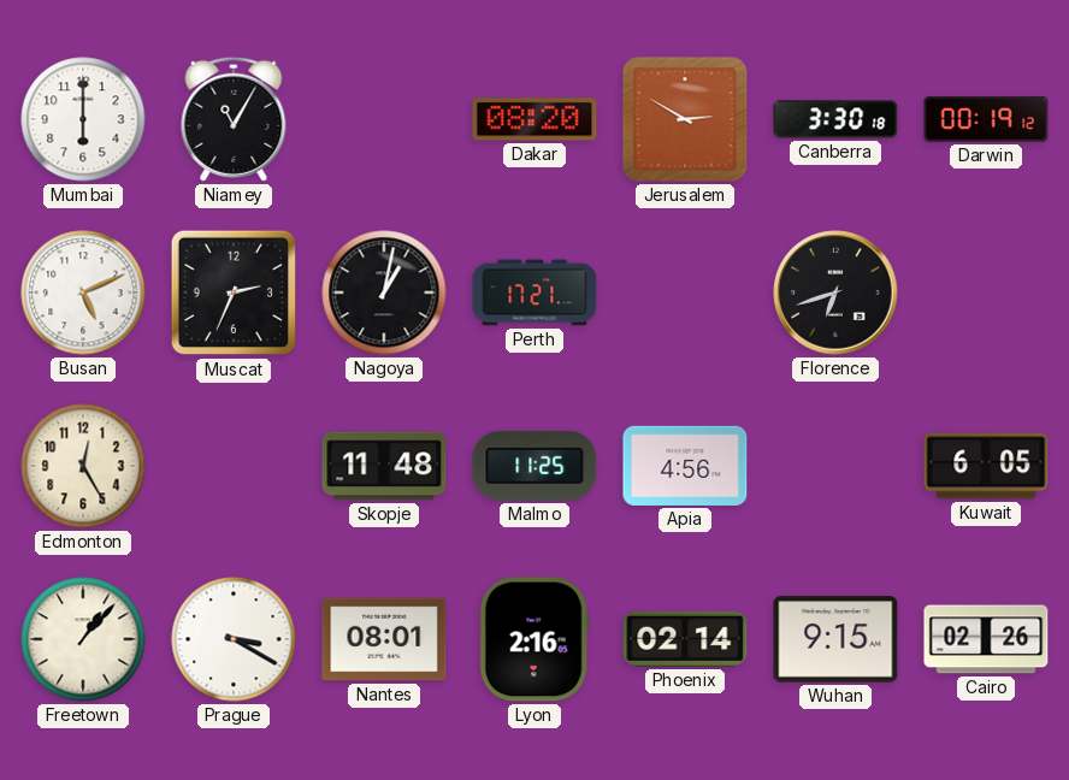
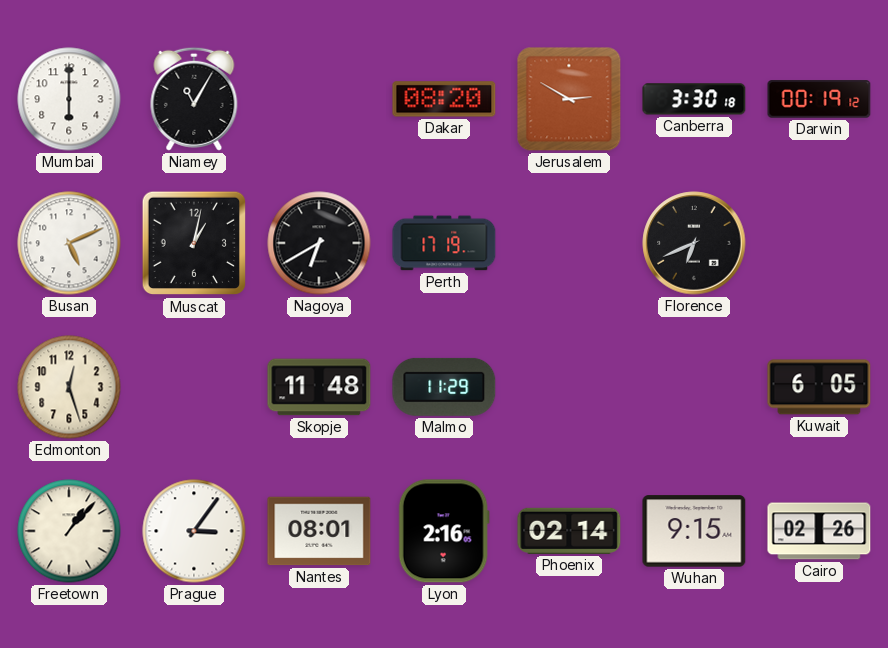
Muscat: 2:34 -> 1:02 (194, 243)
Nagoya: 1:02 -> 6:40 (319, 243)
Perth: 17:21 -> 17:19 (444, 243)
Florence: 6:42 -> 6:41 (694, 243)
Edmonton: 12:25 -> 12:27 (69, 387)
Malmo: 11:25 -> 11:29 (444, 387)
Apia: 4:56 -> none (685, 466)
Prague: 3:20 -> 3:06 (194, 531)
